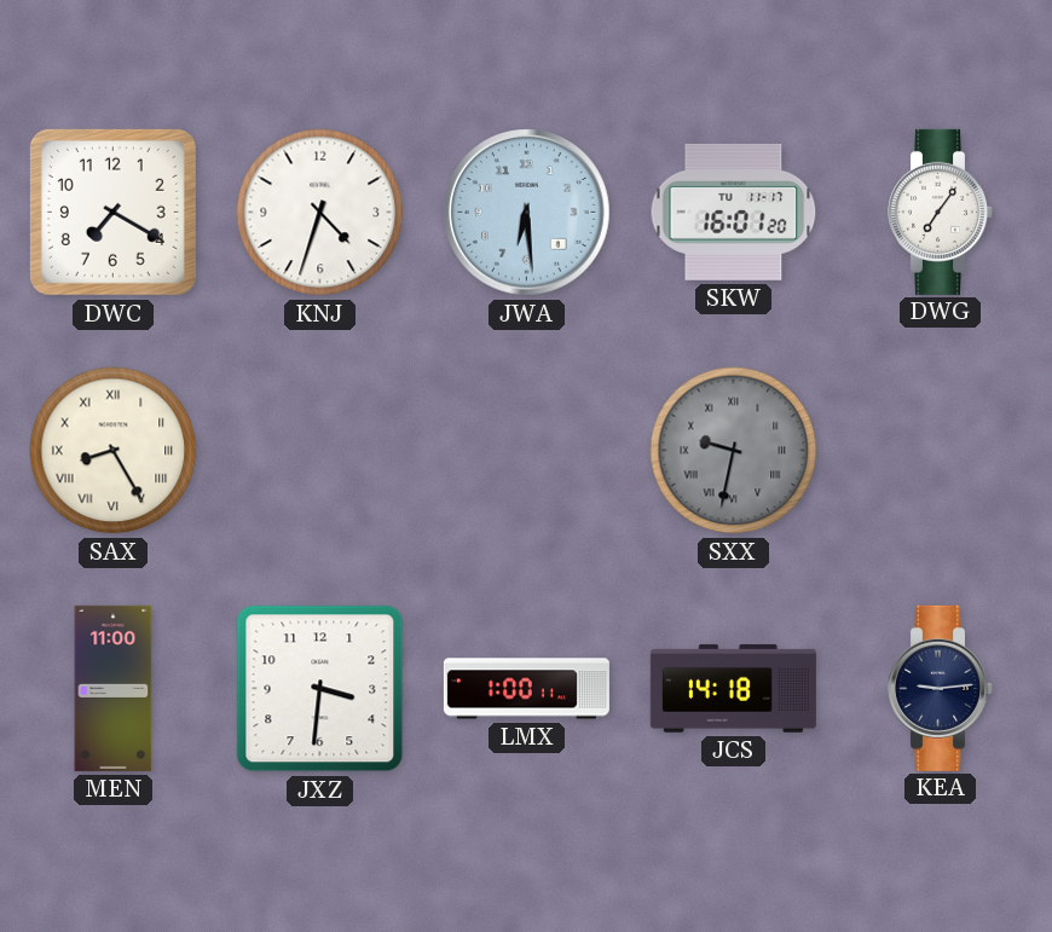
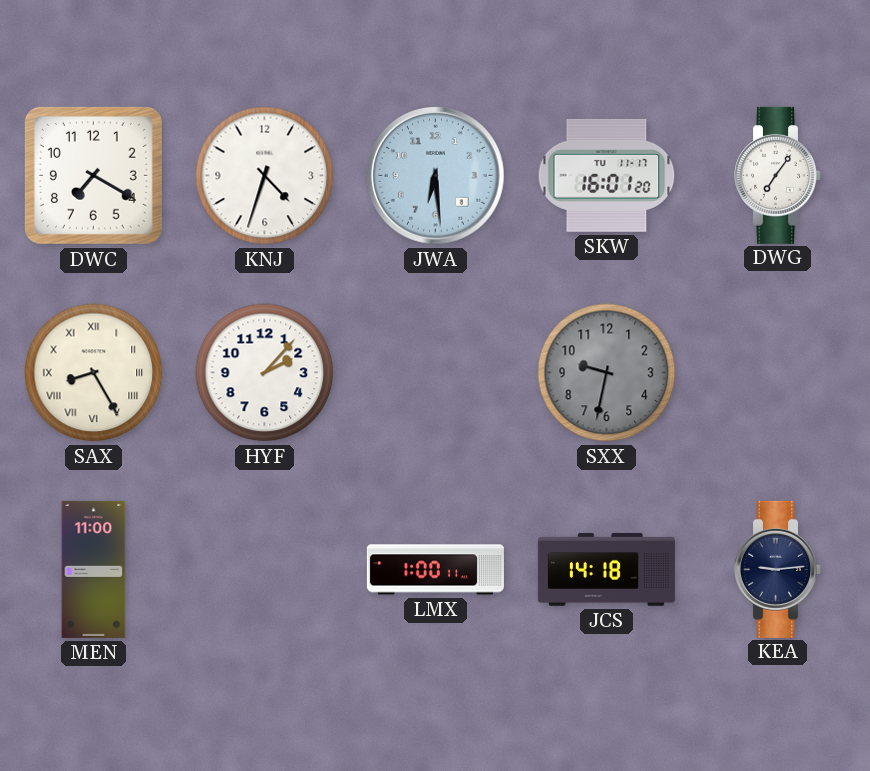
HYF: none -> 2:07 (265, 373)
SXX numerals: Roman -> Arabic (607, 373)
JXZ: 3:31 -> none (320, 689)
